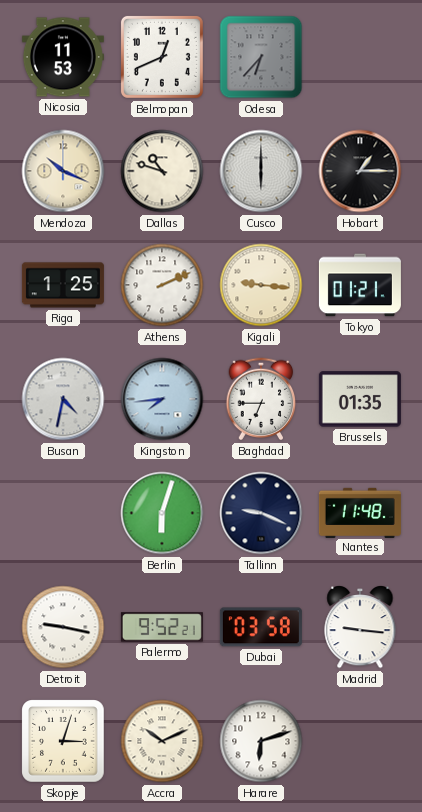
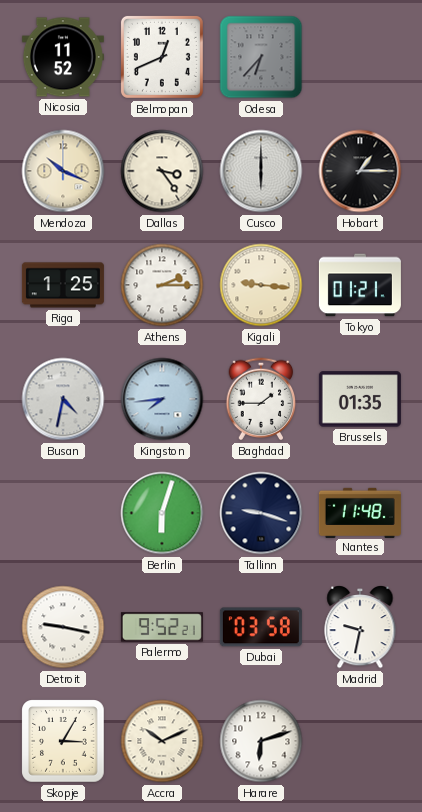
Nicosia: 11:53 -> 11:52 (63, 57)
Dallas: 10:48 -> 3:24 (162, 171)
Athens: 2:11 -> 2:15 (162, 285)
Baghdad: 6:45 -> 1:45 (261, 399)
Tallinn: 9:19 -> 9:18 (261, 513)
Madrid: 9:16 -> 9:32 (360, 628)
Skopje: 3:03 -> 3:05 (63, 741)
